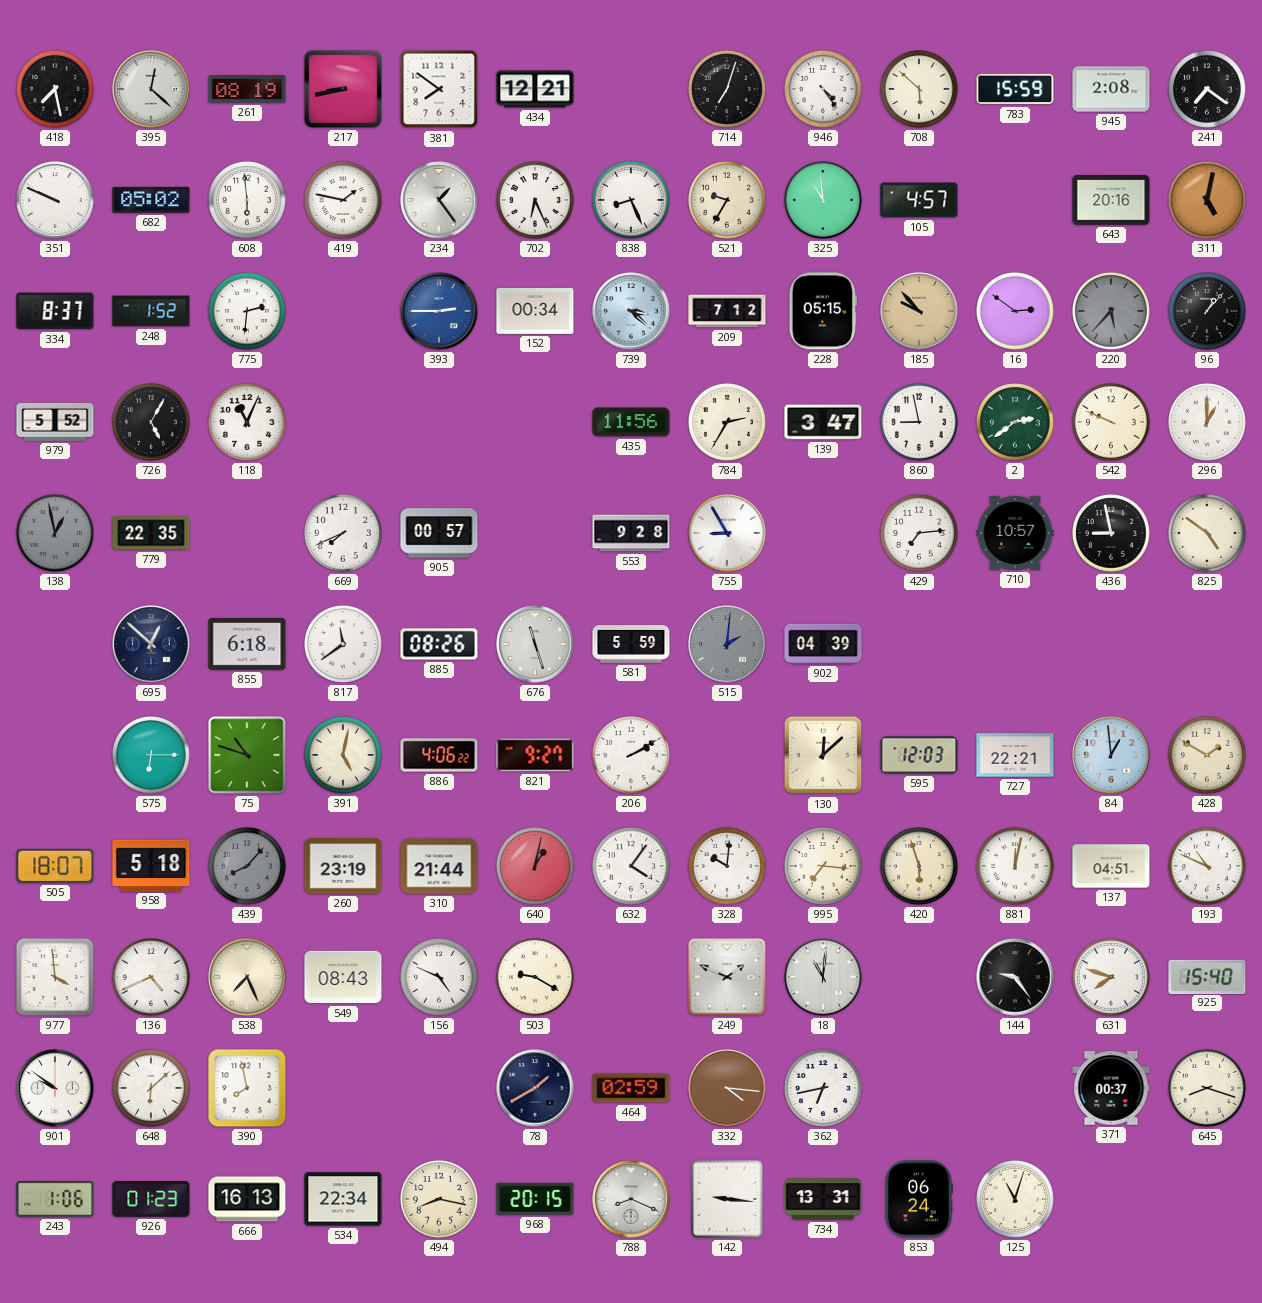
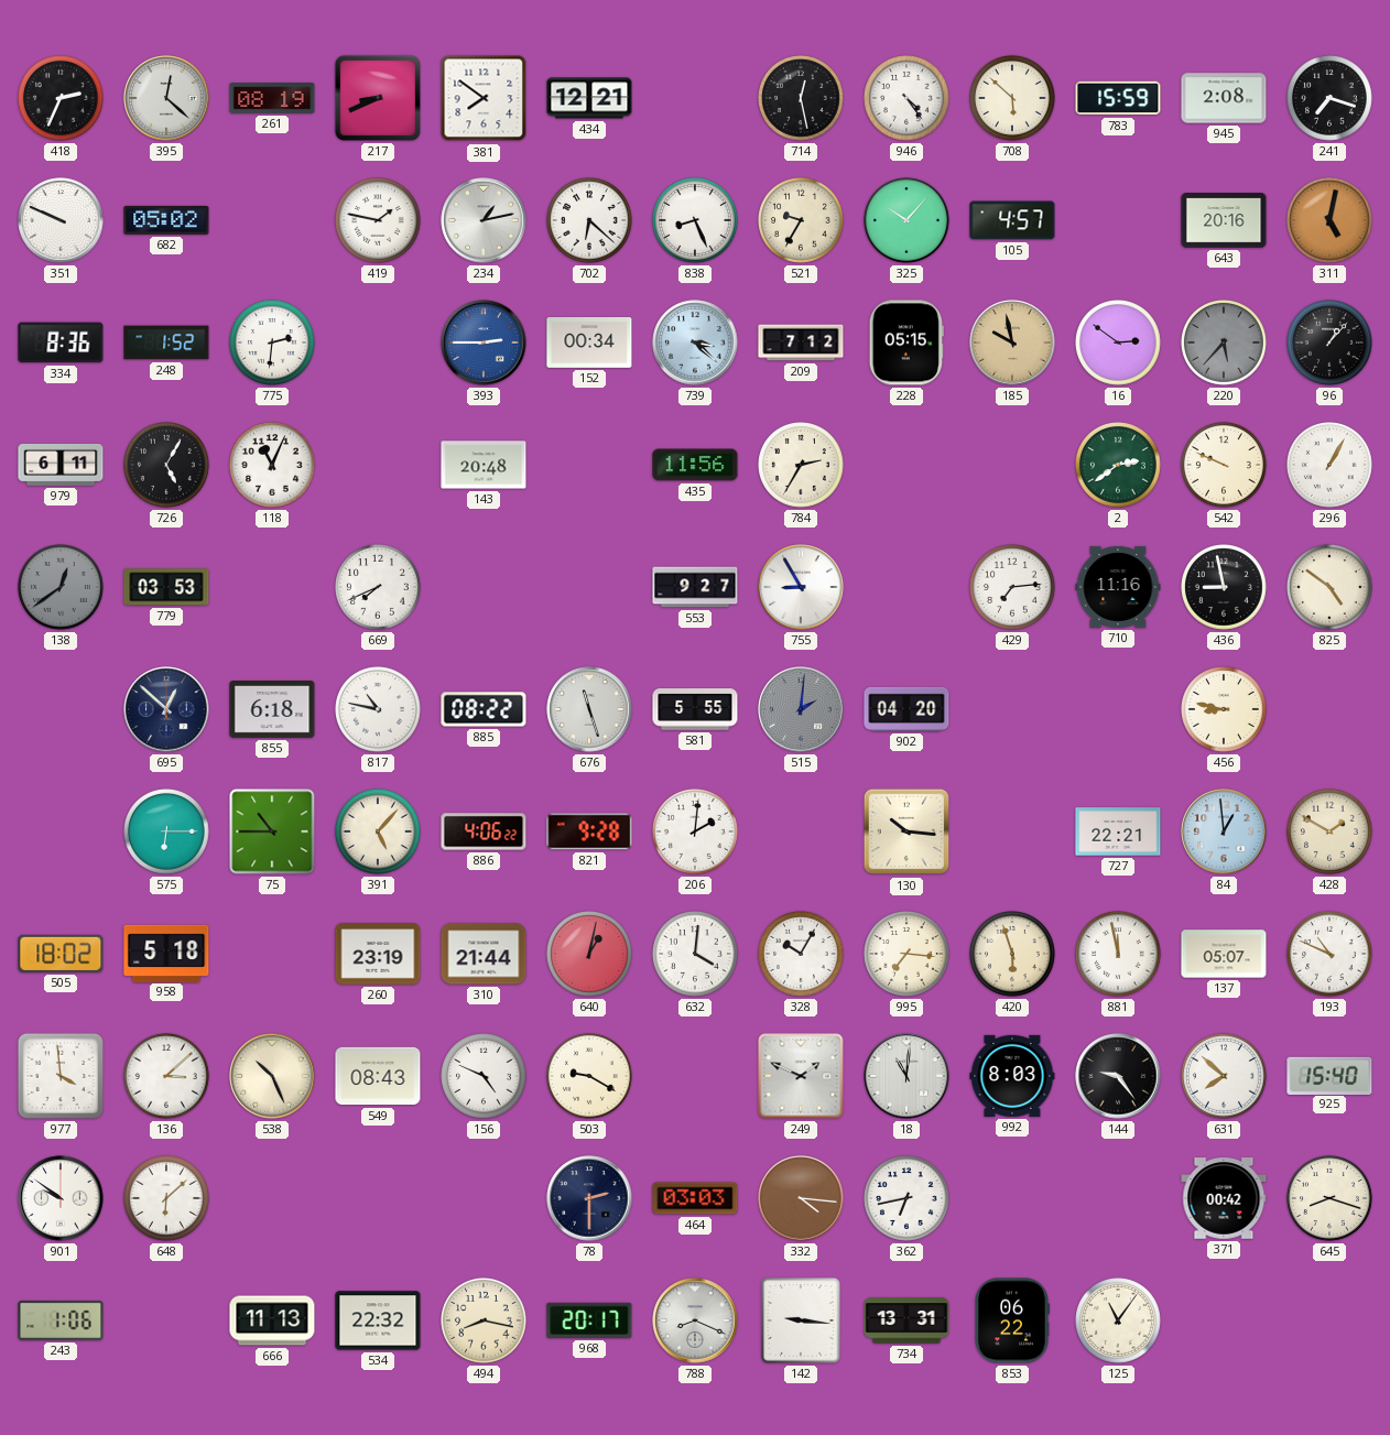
418: 7:28 -> 2:34 (62, 99)
217: 8:43 -> 8:41 (378, 98)
714: 7:03 -> 12:28 (802, 99)
241: 7:21 -> 7:18 (1331, 99)
608: 5:59 -> none (248, 201)
234: 1:24 -> 1:13 (484, 220)
702: 6:26 -> 6:22 (590, 221)
325: 10:59 -> 10:07 (908, 221)
334: 8:37 -> 8:36 (61, 343)
185: 9:53 -> 9:58 (1012, 343)
979: 5:52 -> 6:11 (61, 465)
143: none -> 20:48 (484, 465)
139: 3:47 -> none (823, 422)
860: 8:58 -> none (920, 423)
296: 1:00 -> 1:05 (1331, 466)
138: 12:58 -> 12:39 (62, 588)
779: 22:35 -> 03:53 (166, 587)
905: 00:57 -> none (439, 533)
553: 9:28 -> 9:27 (695, 587)
710: 10:57 -> 11:16 (1118, 587)
817: 11:39 -> 10:47 (379, 710)
885: 08:26 -> 08:22 (484, 709)
581: 5:59 -> 5:55 (695, 709)
902: 04:39 -> 04:20 (906, 709)
456: none -> 8:47 (1225, 710)
75: 10:48 -> 10:45 (272, 831)
391: 5:02 -> 5:07 (379, 833)
821: 9:27 -> 9:28 (589, 831)
206: 2:10 -> 2:01 (696, 833)
130: 12:08 -> 10:16 (906, 831)
595: 12:03 -> none (919, 755)
505: 18:07 -> 18:02 (61, 954)
439: 8:07 -> none (248, 867)
632: 4:06 -> 4:01 (696, 955)
328: 10:01 -> 10:05 (802, 955)
881: 12:02 -> 11:58 (1119, 955)
137: 04:51 -> 05:07 (1224, 954)
136: 4:41 -> 3:08 (167, 1077)
538: 7:26 -> 10:26 (272, 1076)
992: none -> 8:03 (1012, 1076)
631: 7:48 -> 7:52 (1225, 1077)
390: 7:58 -> none (247, 1088)
78: 1:40 -> 2:30 (589, 1198)
464: 02:59 -> 03:03 (695, 1198)
371: 00:37 -> 00:42 (1224, 1199)
926: 01:23 -> none (151, 1199)
666: 16:13 -> 11:13 (272, 1320)
534: 22:34 -> 22:32 (378, 1320)
968: 20:15 -> 20:17 (589, 1320)
853: 06:24 -> 06:22 (1012, 1320)
125: 11:03 -> 11:06 (1119, 1322)
